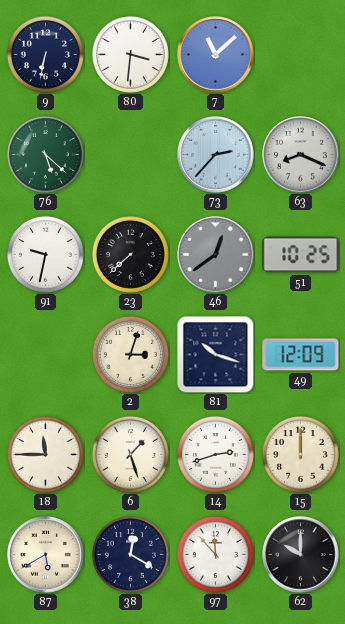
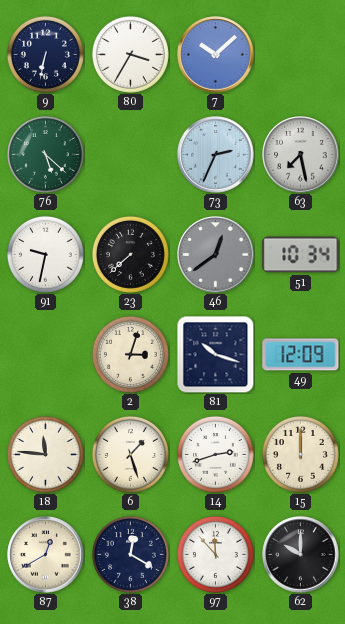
80: 3:31 -> 3:35 (130, 54)
7: 11:08 -> 10:08 (216, 55)
73: 2:37 -> 2:34 (216, 155)
63: 8:19 -> 7:28 (301, 155)
51: 10:25 -> 10:34 (301, 255)
18: 11:45 -> 11:46 (45, 454)
87: 5:40 -> 12:40 (46, 555)
